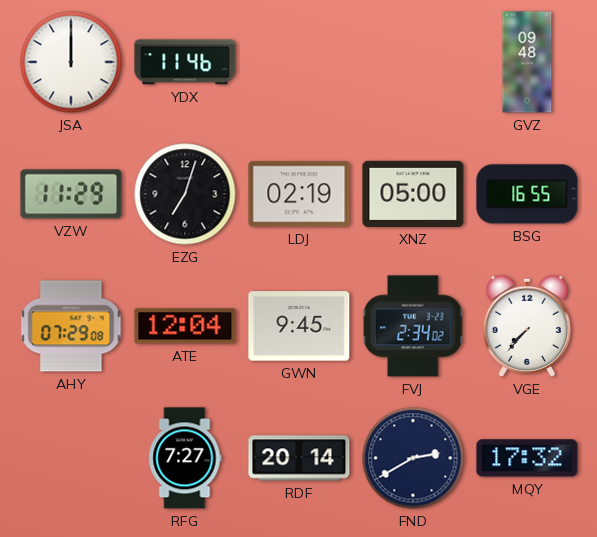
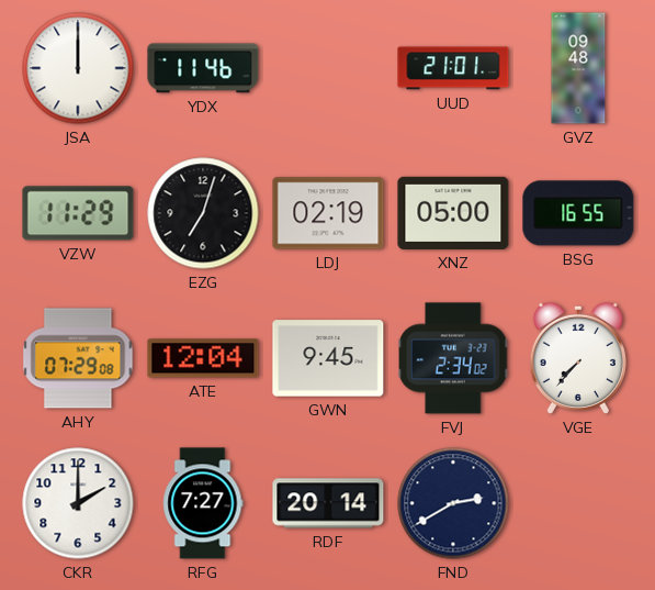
UUD: none -> 21:01 (453, 68)
CKR: none -> 2:00 (78, 503)
MQY: 17:32 -> none (527, 458)
